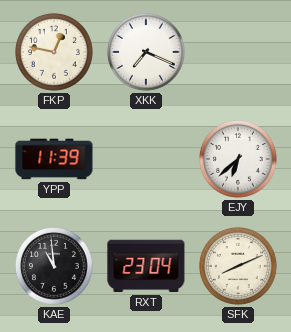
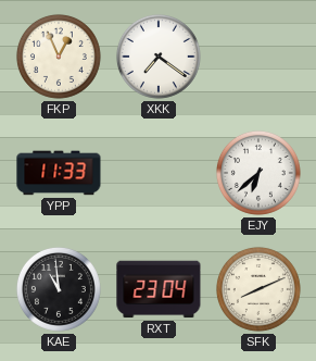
FKP: 12:47 -> 12:56 (59, 57)
XKK: 7:19 -> 7:21 (159, 57)
YPP: 11:39 -> 11:33 (59, 173)
